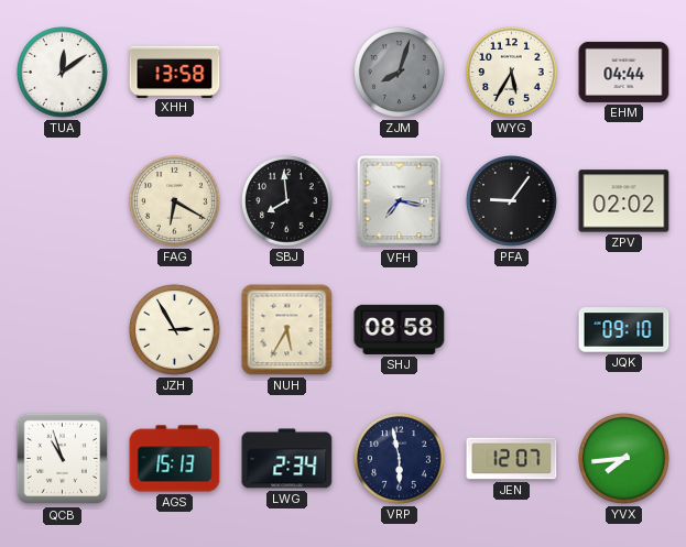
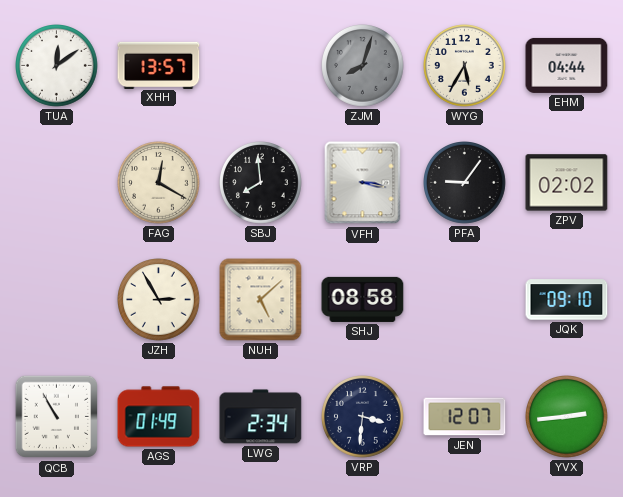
XHH: 13:58 -> 13:57 (159, 65)
FAG: 6:20 -> 12:20 (159, 183)
VFH: 7:17 -> 3:17 (363, 183)
NUH: 5:35 -> 5:08 (261, 300)
QCB: 10:57 -> 10:55 (57, 417)
AGS: 15:13 -> 01:49 (159, 417)
VRP: 5:58 -> 3:31 (363, 417)
YVX: 7:44 -> 2:44 (567, 417)
